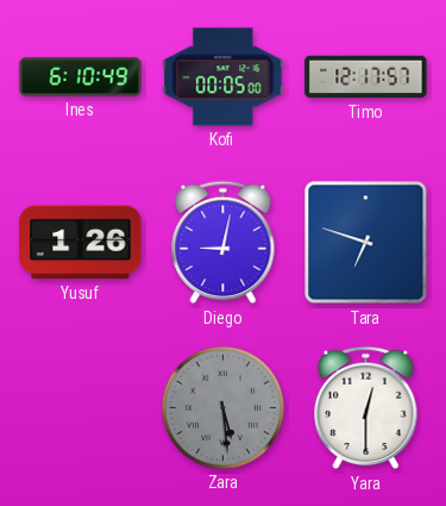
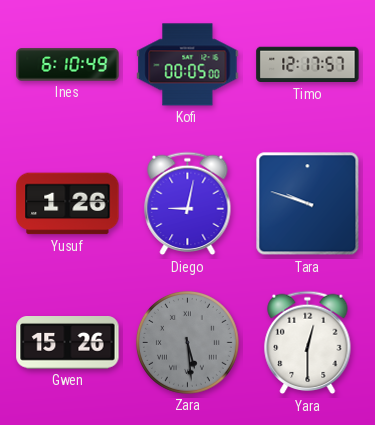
Tara: 6:48 -> 9:48 (308, 204)
Gwen: none -> 15:26 (68, 343)
